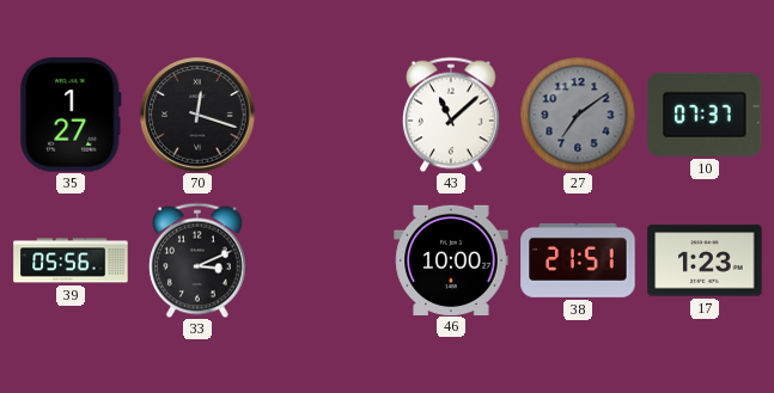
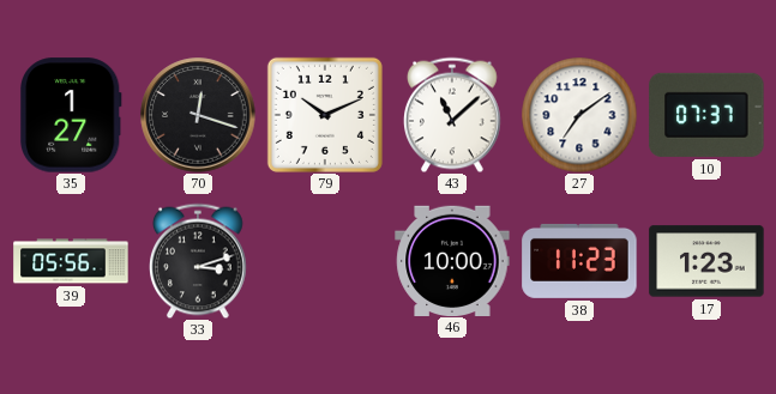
79: none -> 10:11 (325, 115)
27 dial: grey -> white (579, 115)
33: 3:11 -> 3:12 (199, 261)
38: 21:51 -> 11:23 (579, 261)
